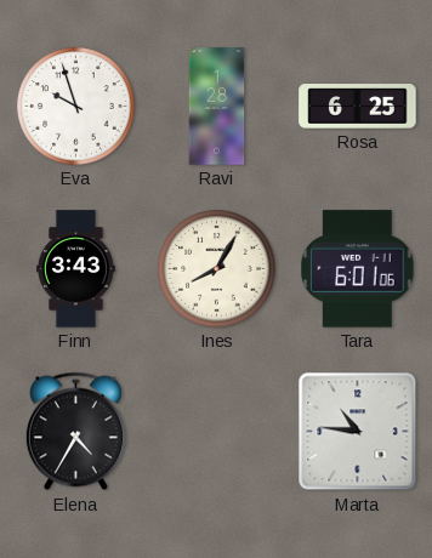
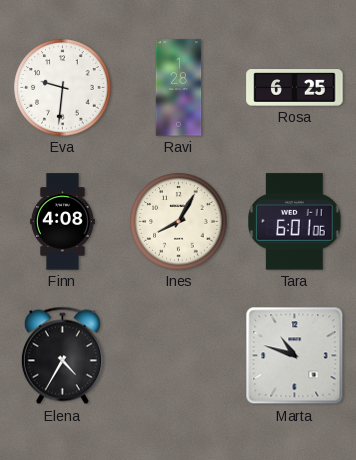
Eva: 9:57 -> 9:31 (63, 88)
Finn: 3:43 -> 4:08 (62, 222)
Marta: 10:46 -> 10:48 (295, 356)
